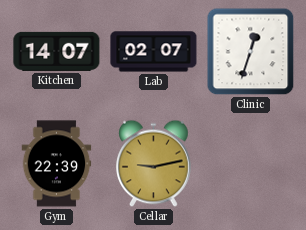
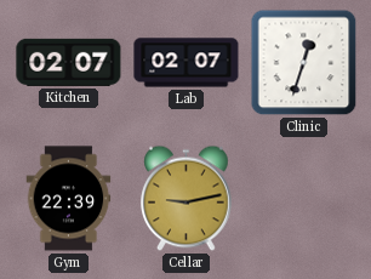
Kitchen: 14:07 -> 02:07 (69, 62)
